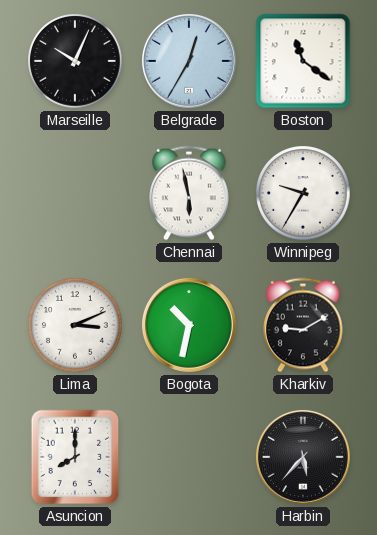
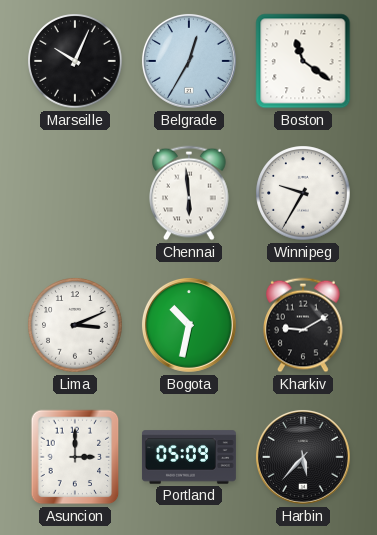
Chennai: 5:58 -> 5:59 (189, 193)
Asuncion: 8:00 -> 3:00 (75, 457)
Portland: none -> 05:09 (189, 457)
